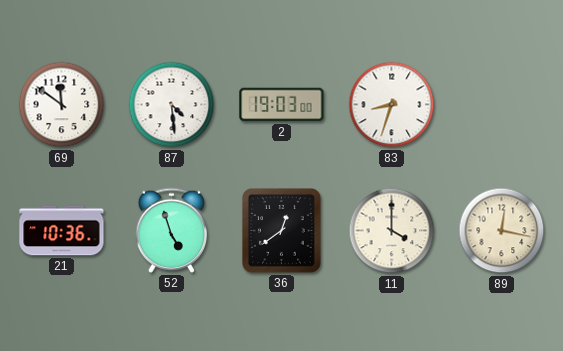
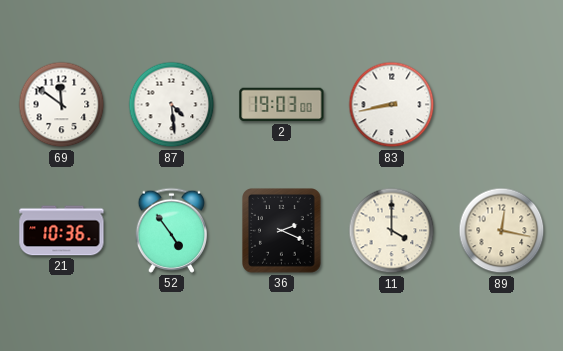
83: 8:33 -> 8:43 (392, 105)
52: 4:57 -> 4:54 (171, 230)
36: 12:39 -> 2:19 (282, 231)
